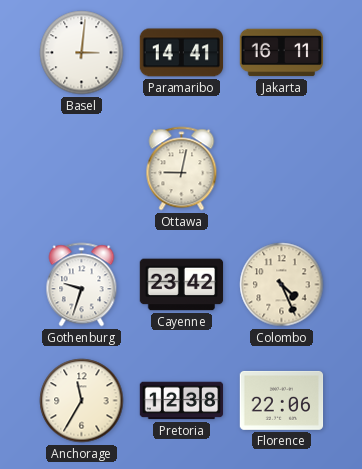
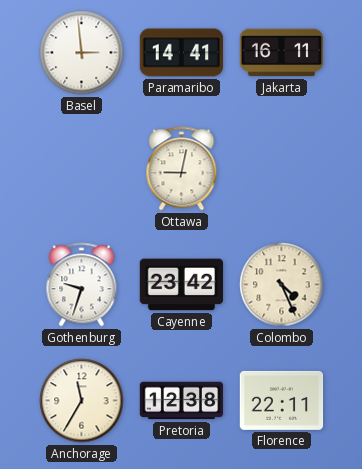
Basel: 3:01 -> 2:59 (82, 53)
Florence: 22:06 -> 22:11 (282, 400)
